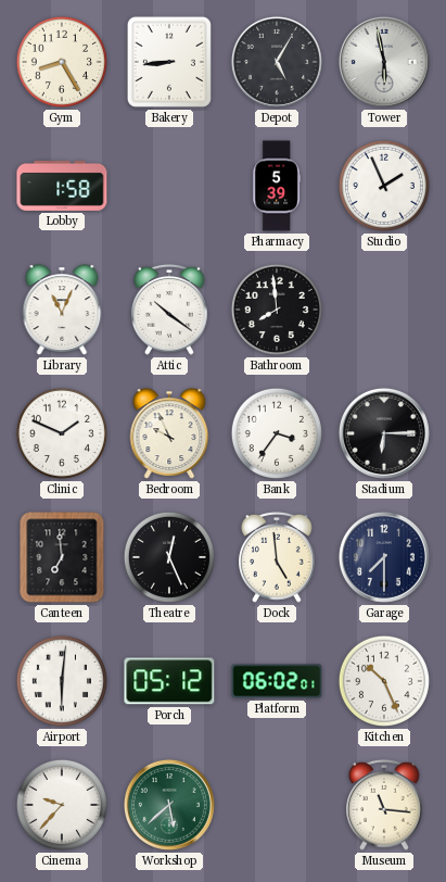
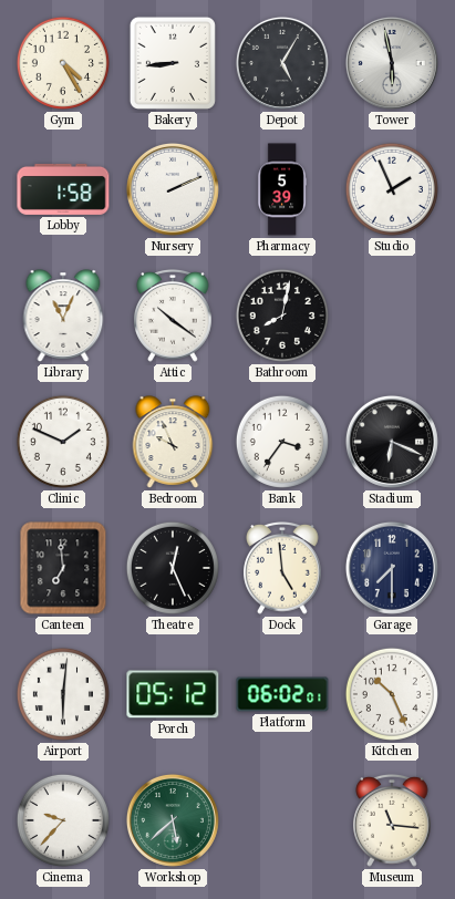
Gym: 8:25 -> 4:25 (63, 63)
Nursery: none -> 2:11 (173, 189)
Bathroom: 7:59 -> 8:02 (282, 316)
Stadium: 6:15 -> 6:19 (392, 442)
